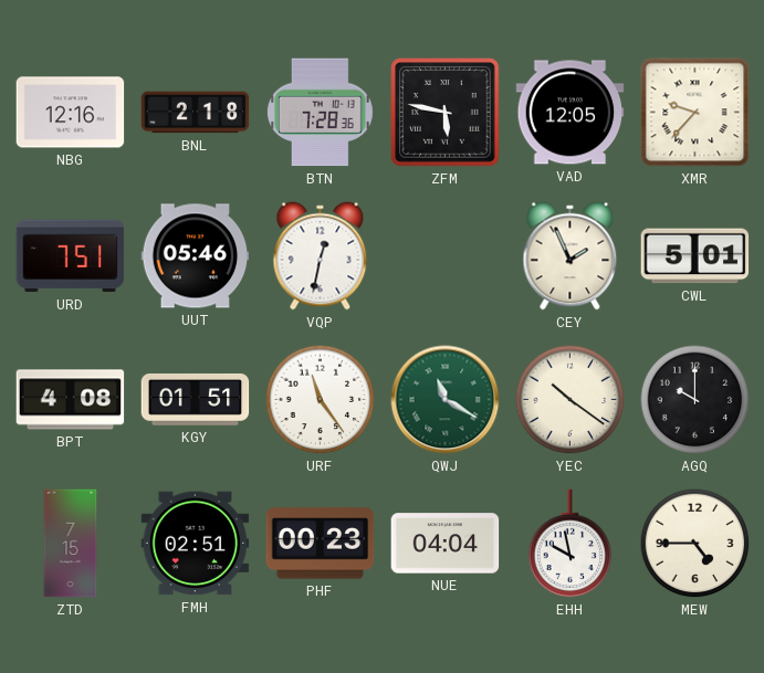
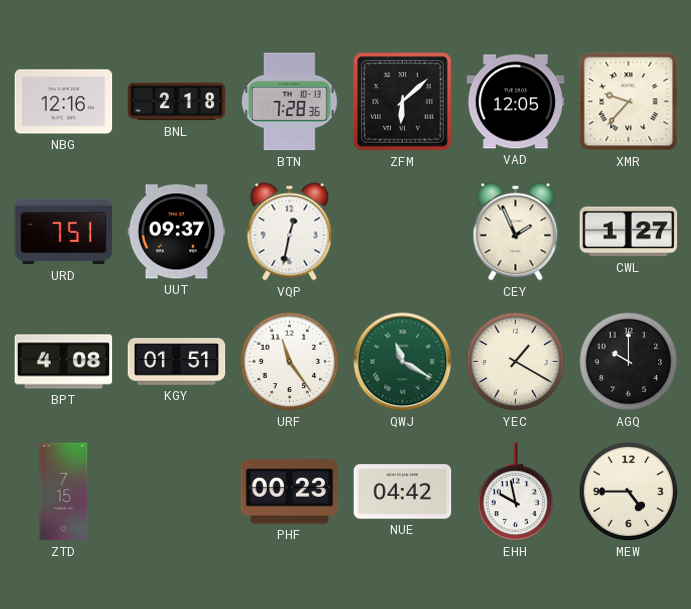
ZFM: 5:47 -> 6:08 (403, 102)
UUT: 05:46 -> 09:37 (177, 232)
CWL: 5:01 -> 1:27 (629, 232)
YEC: 10:21 -> 1:20 (516, 362)
FMH: 02:51 -> none (196, 544)
NUE: 04:04 -> 04:42 (403, 492)
